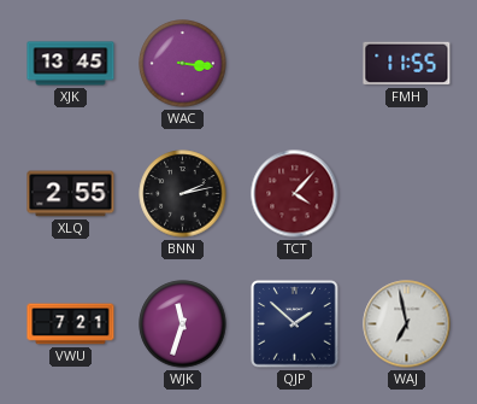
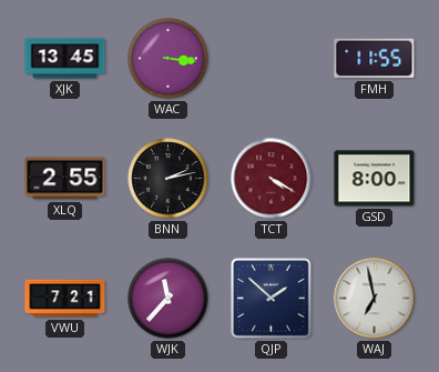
TCT: 4:07 -> 4:20 (272, 179)
GSD: none -> 8:00 (375, 179)
WJK: 11:33 -> 11:37 (169, 299)
